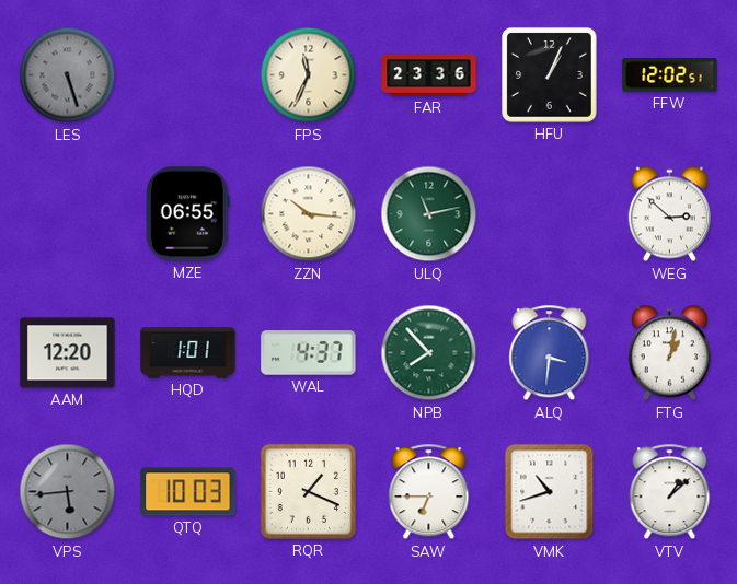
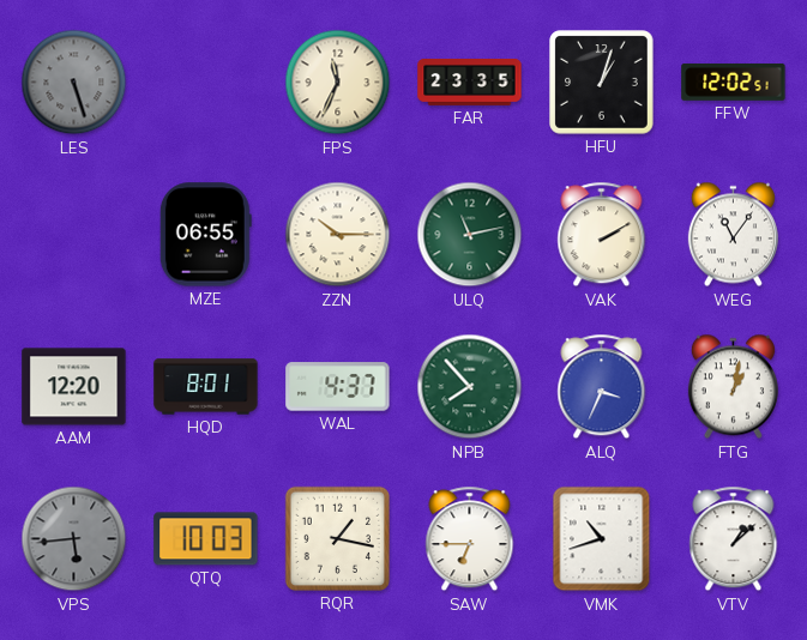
FAR: 23:36 -> 23:35 (470, 83)
HFU: 1:04 -> 1:03 (602, 83)
ZZN: 10:16 -> 10:15 (338, 235)
VAK: none -> 2:10 (602, 235)
WEG: 2:52 -> 11:06 (733, 235)
HQD: 1:01 -> 8:01 (206, 387)
ALQ: 3:31 -> 3:34 (602, 387)
RQR: 1:19 -> 1:17 (337, 538)
